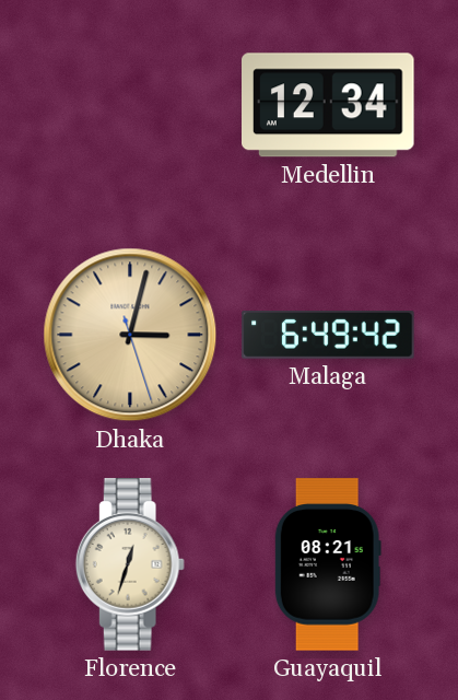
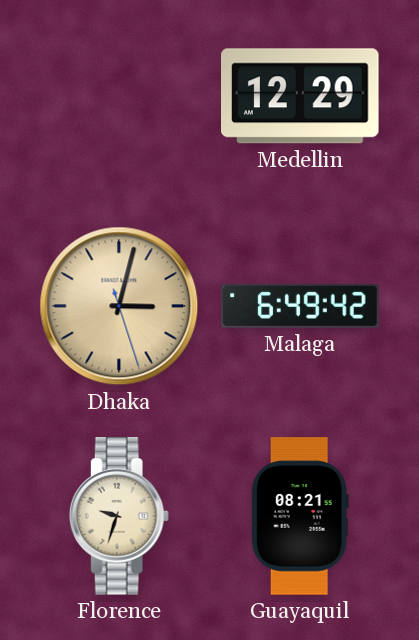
Medellin: 12:34 -> 12:29 (300, 96)
Florence: 12:33 -> 9:33 (119, 516)
